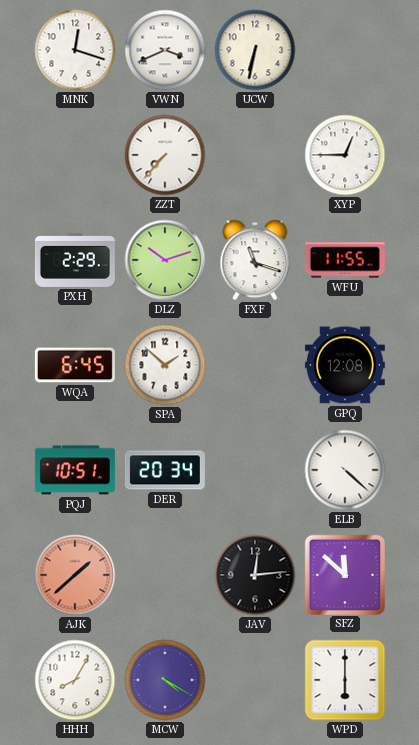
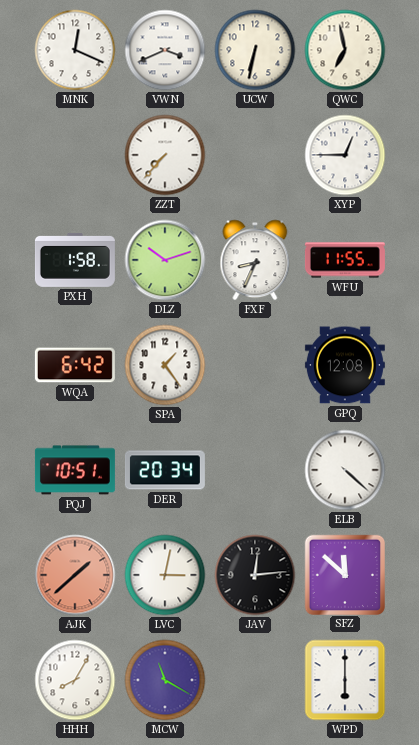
MNK: 12:18 -> 12:19 (75, 50)
QWC: none -> 6:58 (345, 50)
PXH: 2:29 -> 1:58 (75, 260)
FXF: 11:18 -> 8:34 (255, 260)
WQA: 6:45 -> 6:42 (75, 365)
SPA: 1:52 -> 1:24 (165, 365)
LVC: none -> 3:02 (165, 575)
MCW: 4:20 -> 11:20 (165, 680)
